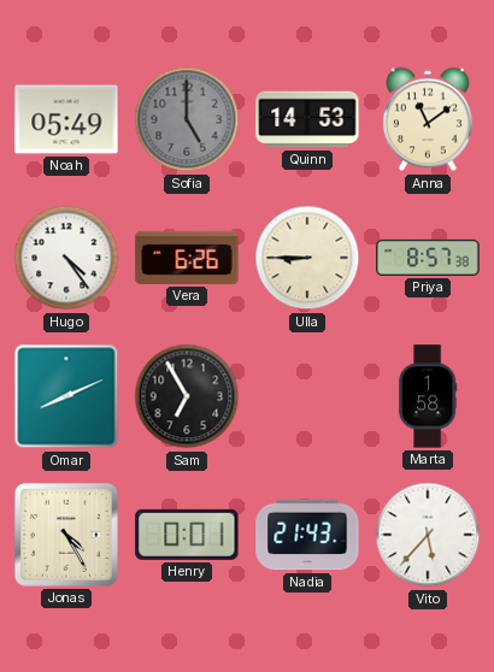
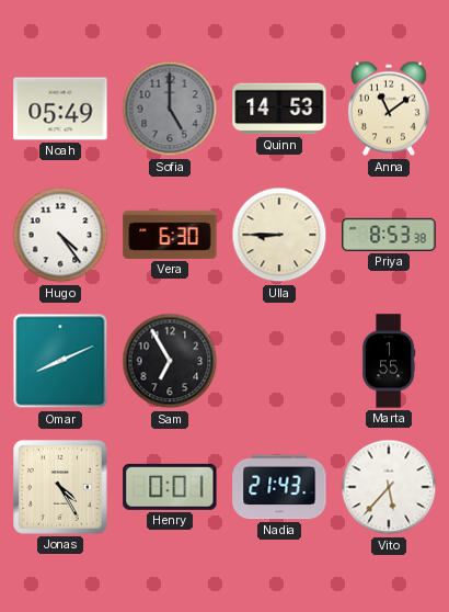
Vera: 6:26 -> 6:30 (170, 235)
Priya: 8:57 -> 8:53 (389, 235)
Marta: 1:58 -> 1:55 (389, 361)
